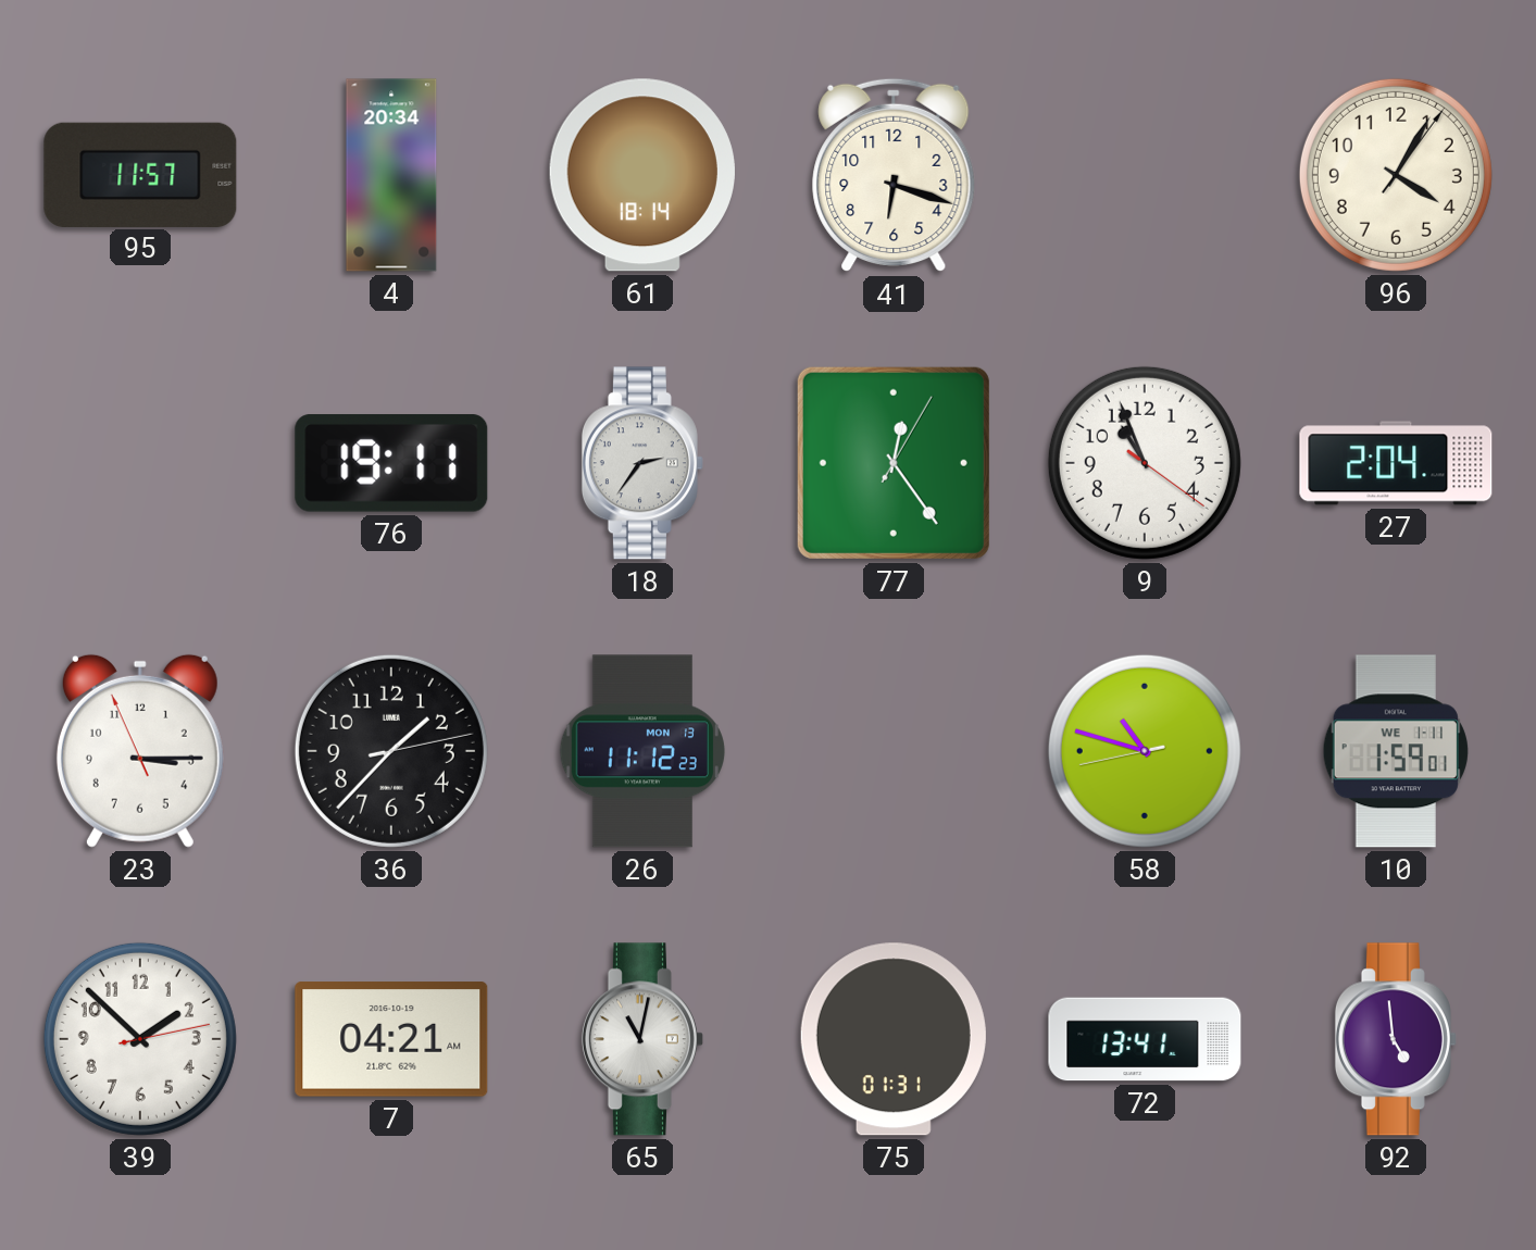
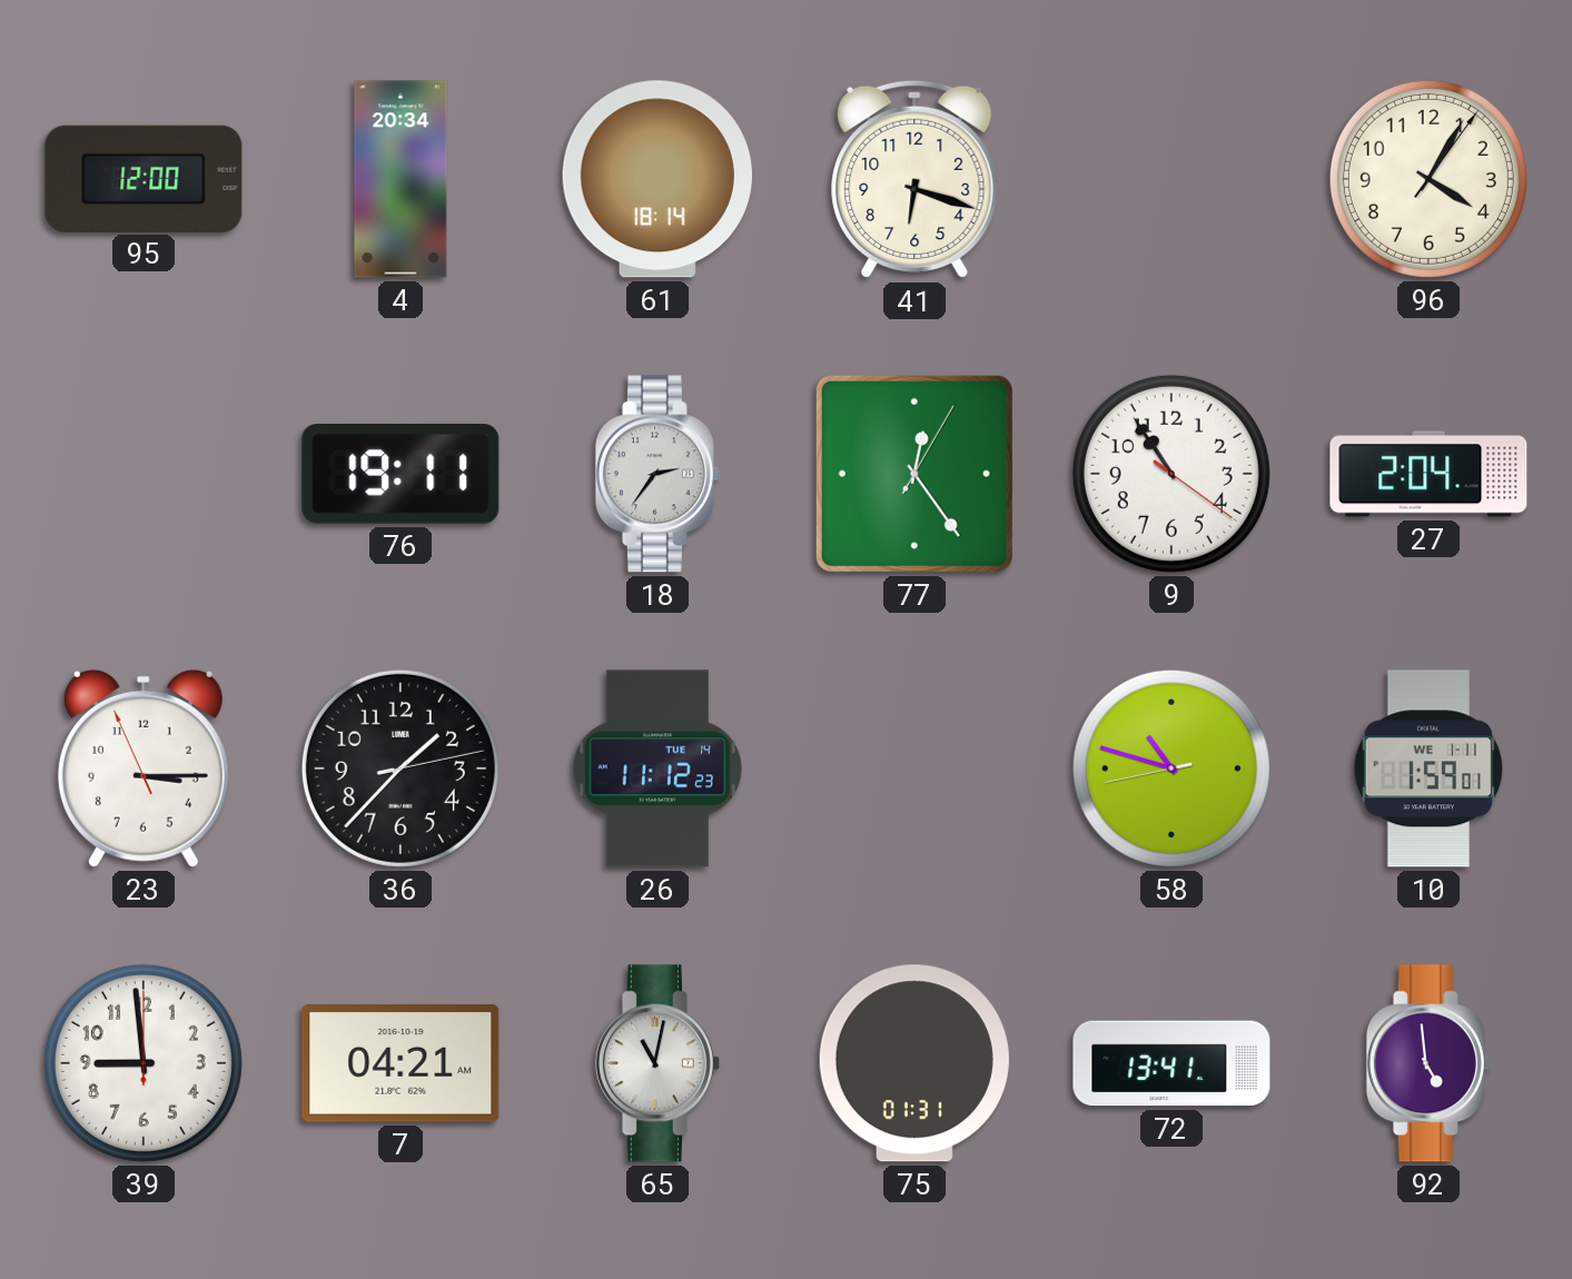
95: 11:57 -> 12:00 (144, 178)
9: 10:56 -> 10:54 (1171, 474)
26 date: MON 13 -> TUE 14 (658, 769)
39: 1:52 -> 8:59 (144, 1063)
